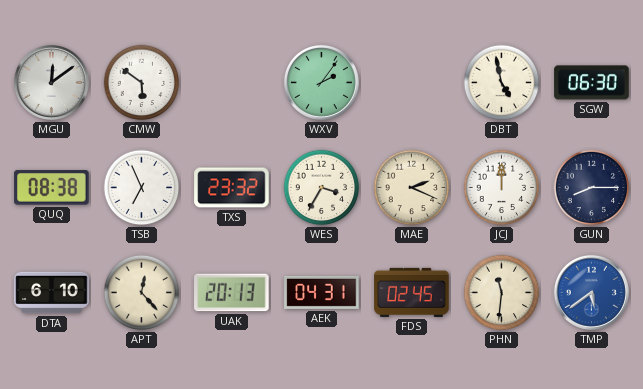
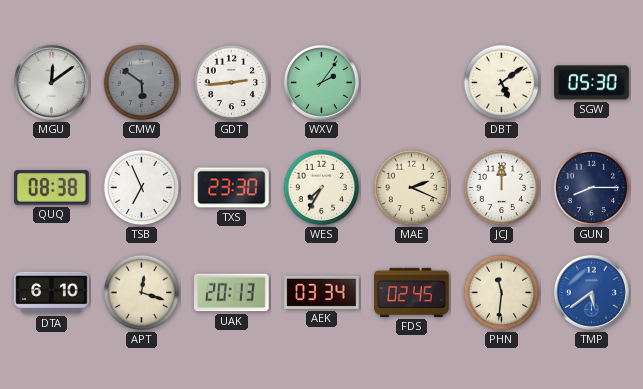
CMW dial: white -> grey (142, 83)
GDT: none -> 2:44 (232, 83)
DBT: 4:58 -> 5:09 (502, 83)
SGW: 06:30 -> 05:30 (592, 83)
TXS: 23:32 -> 23:30 (232, 188)
WES: 3:35 -> 7:35 (322, 188)
APT: 12:23 -> 12:18 (142, 293)
AEK: 04:31 -> 03:34 (322, 292)
